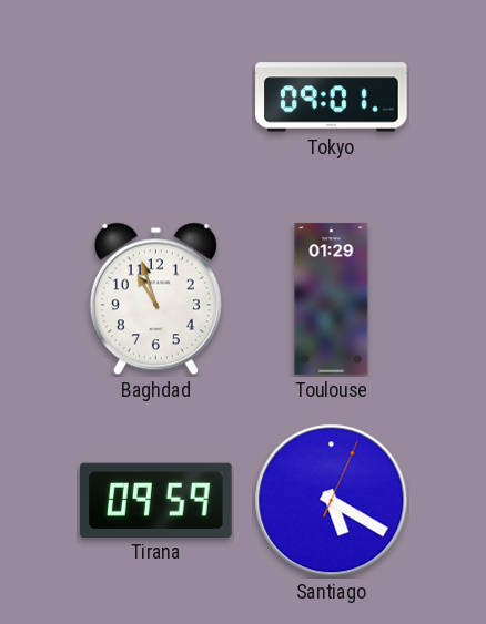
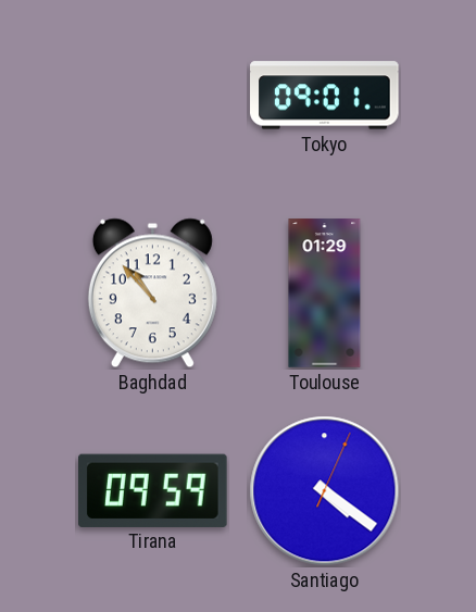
Baghdad: 10:57 -> 10:53 (152, 293)
Santiago: 5:20 -> 4:21 (325, 491)
